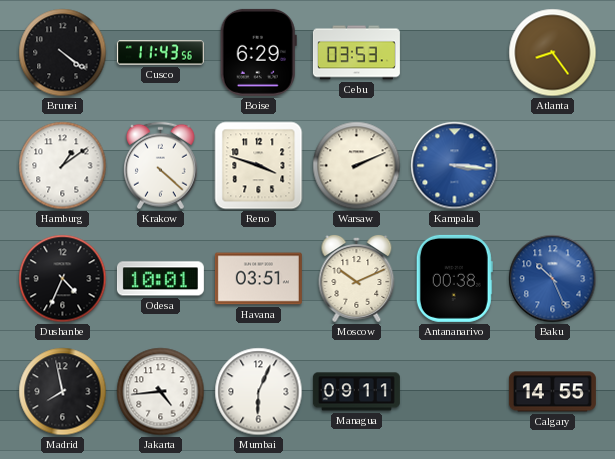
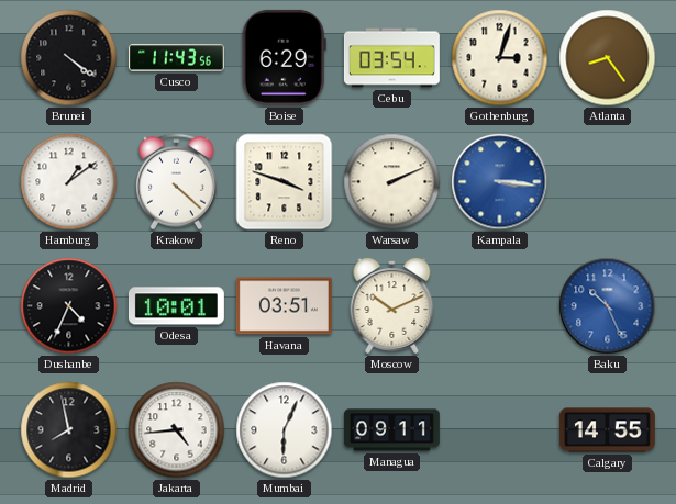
Cebu: 03:53 -> 03:54 (391, 58)
Gothenburg: none -> 3:03 (500, 58)
Antananarivo: 00:38 -> none (454, 278)
